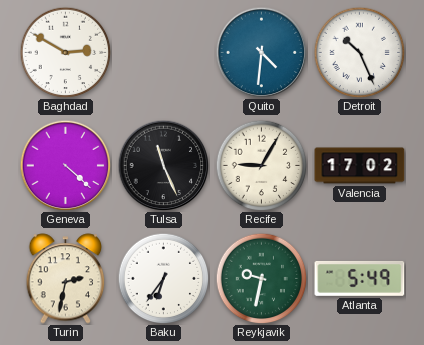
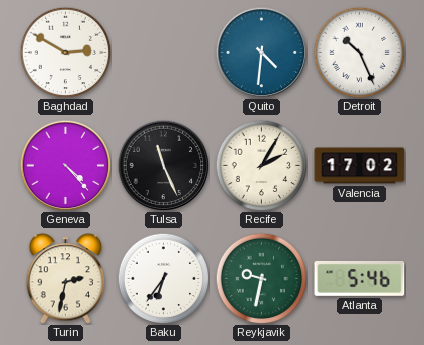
Geneva: 4:22 -> 4:23 (65, 165)
Recife: 9:05 -> 2:05 (261, 165)
Atlanta: 5:49 -> 5:46 (360, 278)
